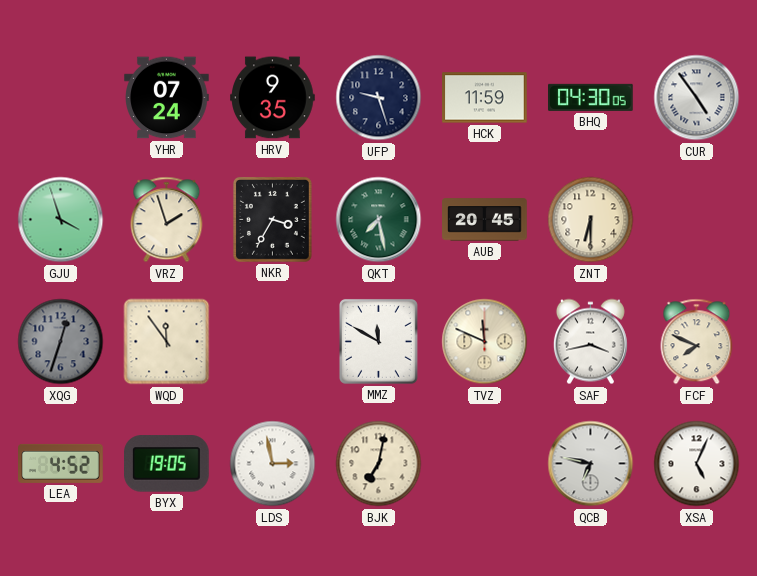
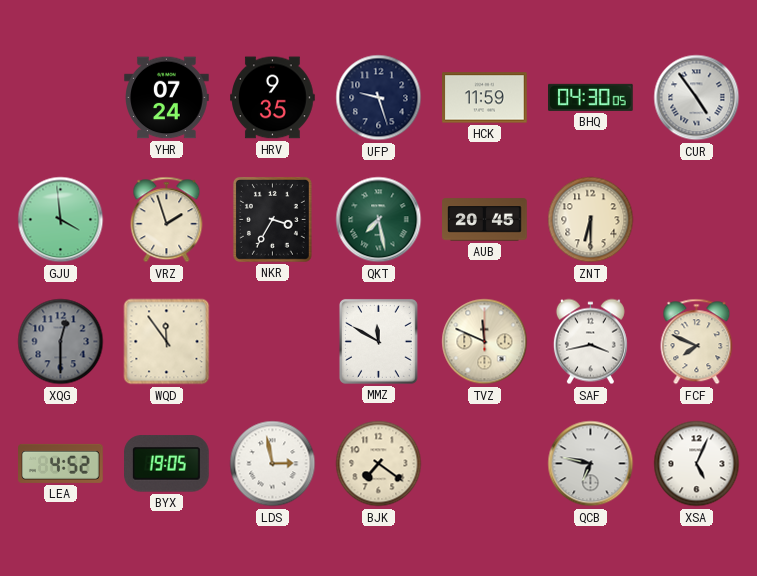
GJU: 3:57 -> 3:59 (61, 220)
XQG: 12:33 -> 12:30 (61, 342)
BJK: 7:02 -> 7:21 (379, 464)
